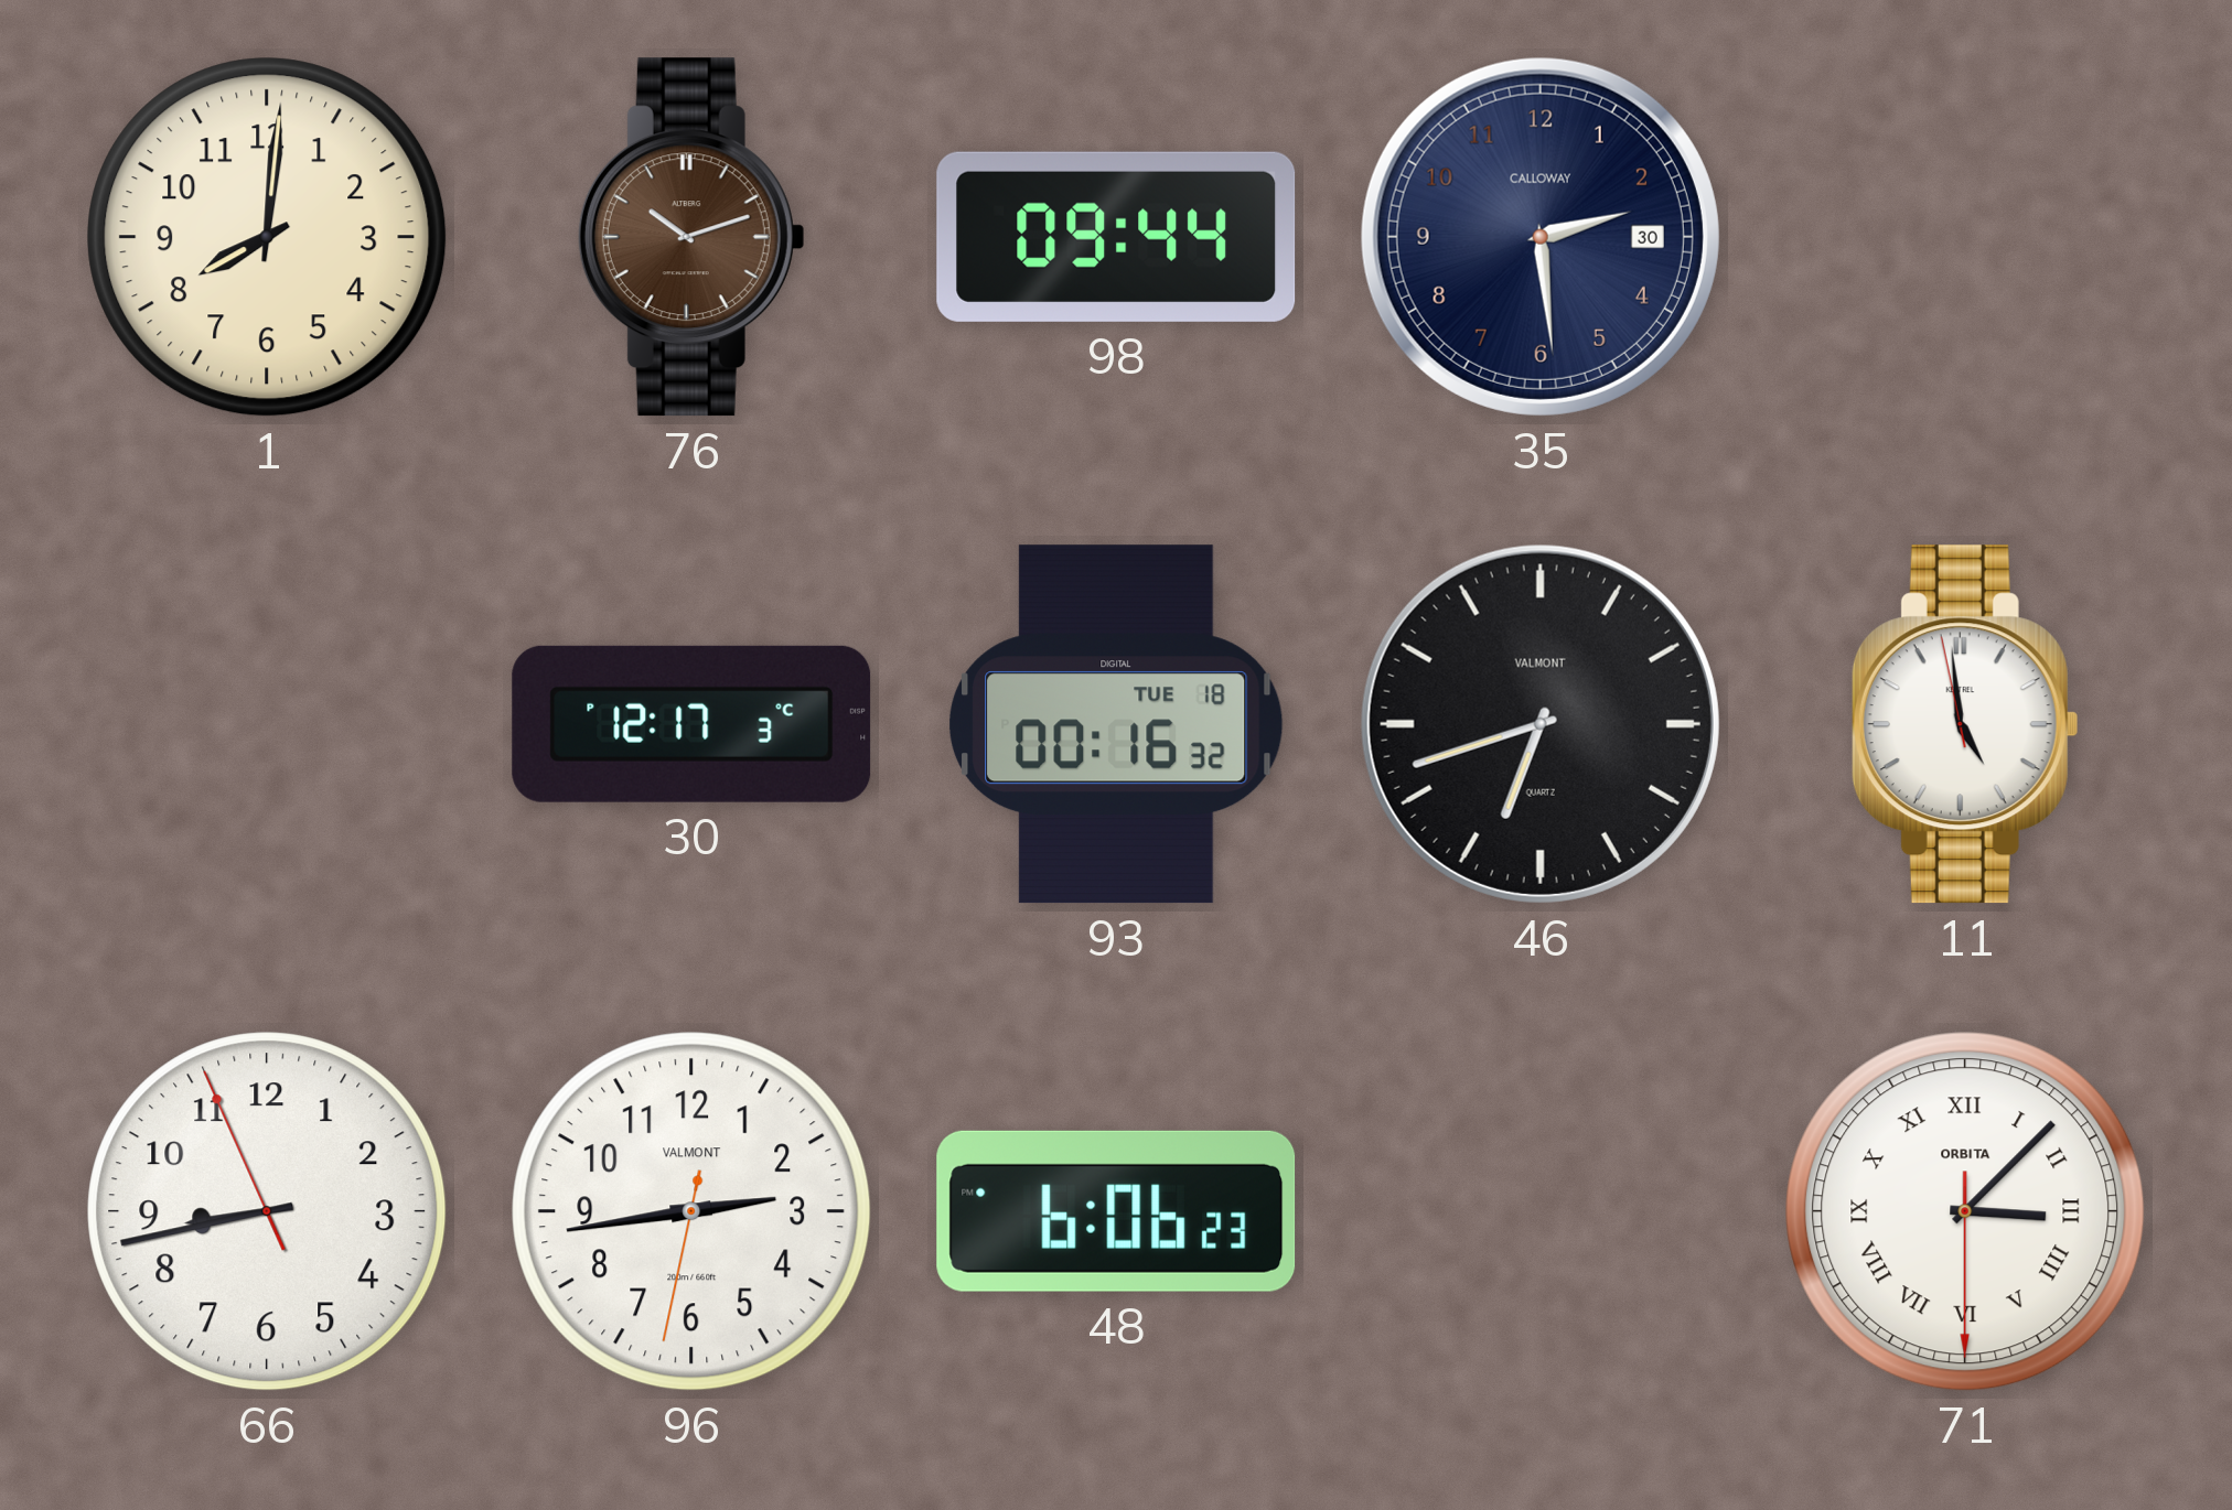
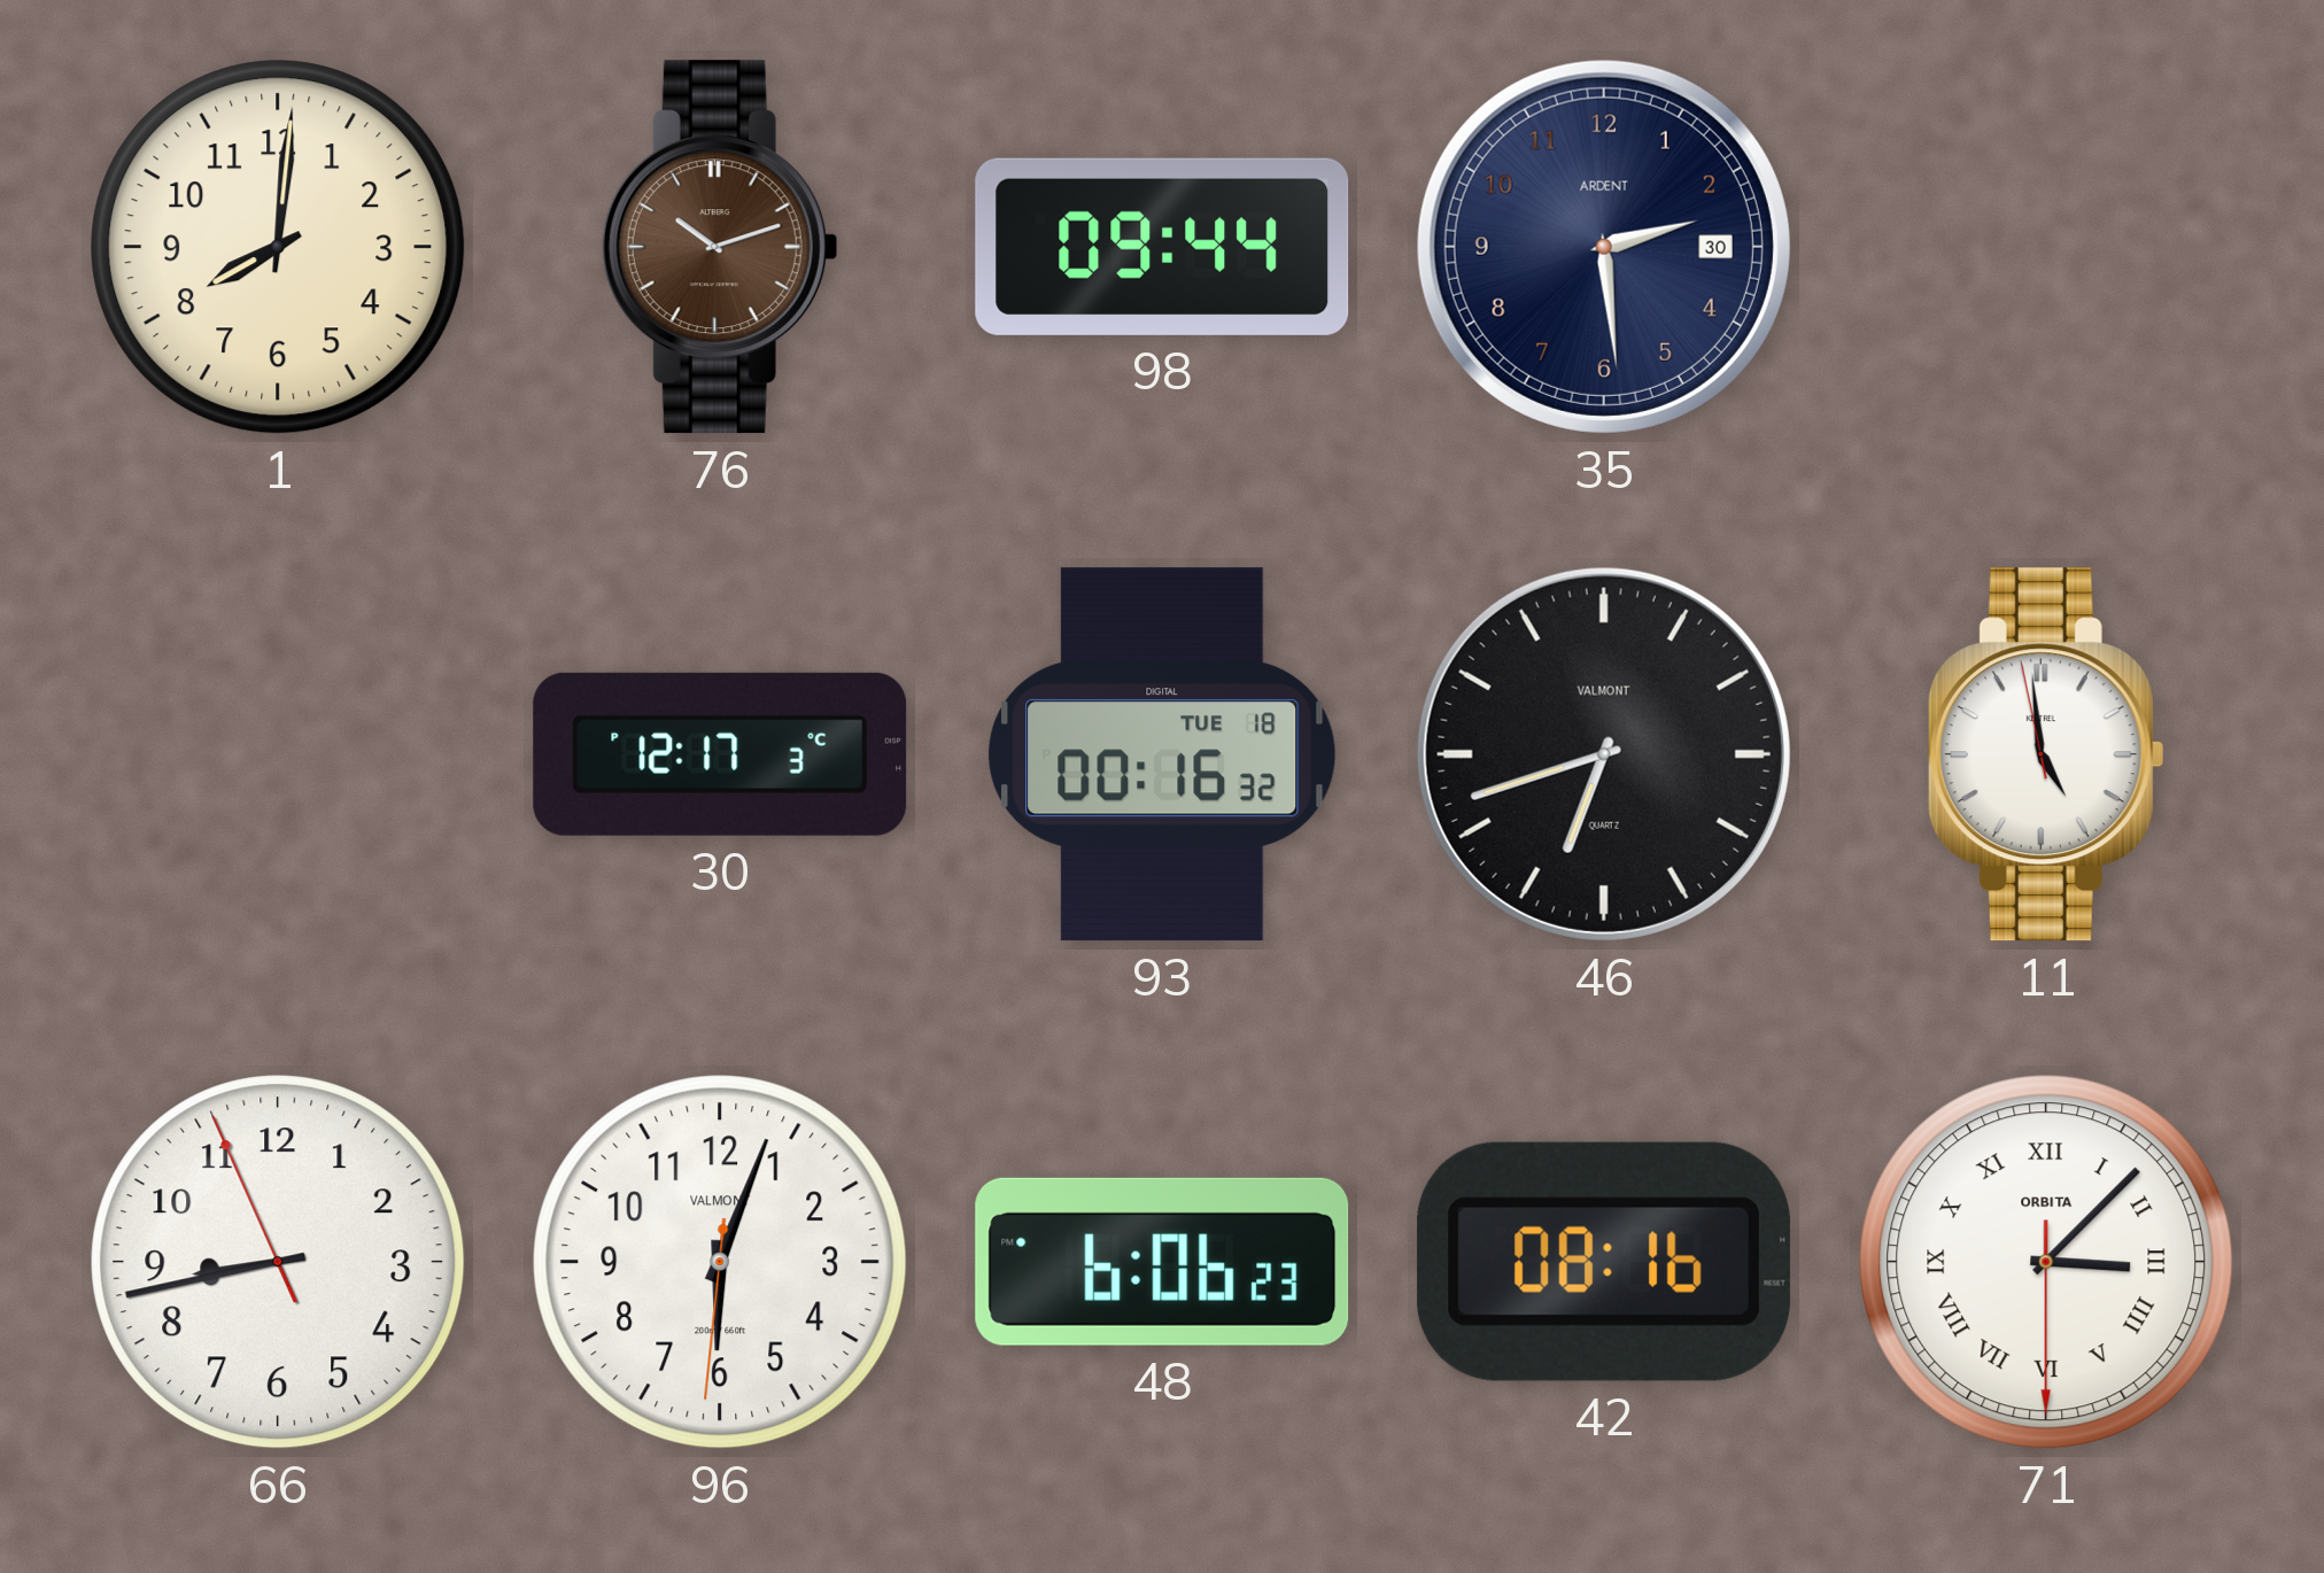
35 brand: CALLOWAY -> ARDENT (1604, 247)
96: 2:43 -> 6:03 (720, 1262)
42: none -> 08:16 (1604, 1262)
